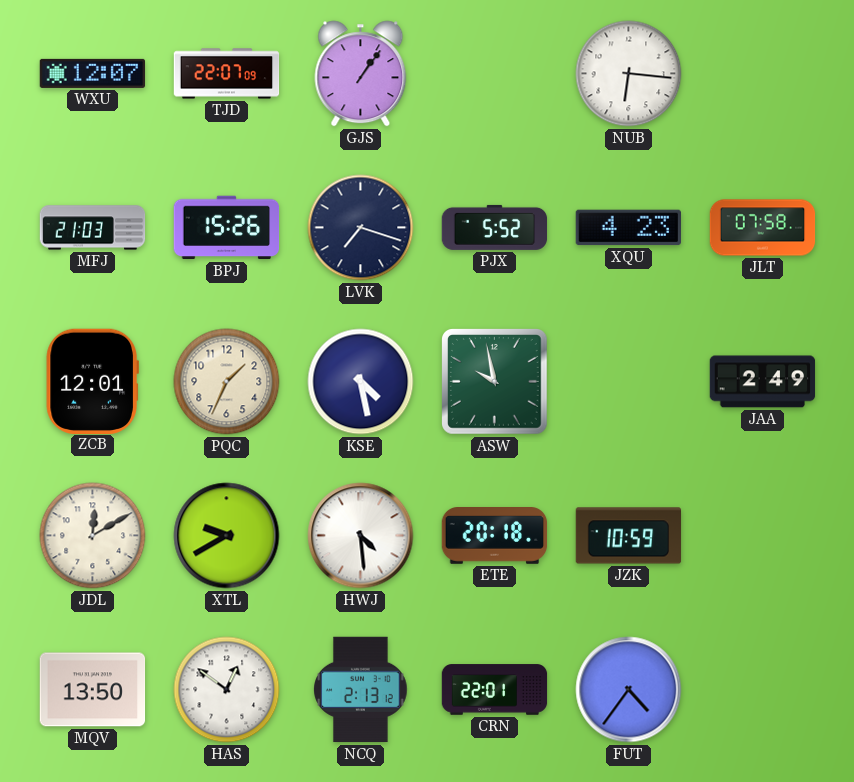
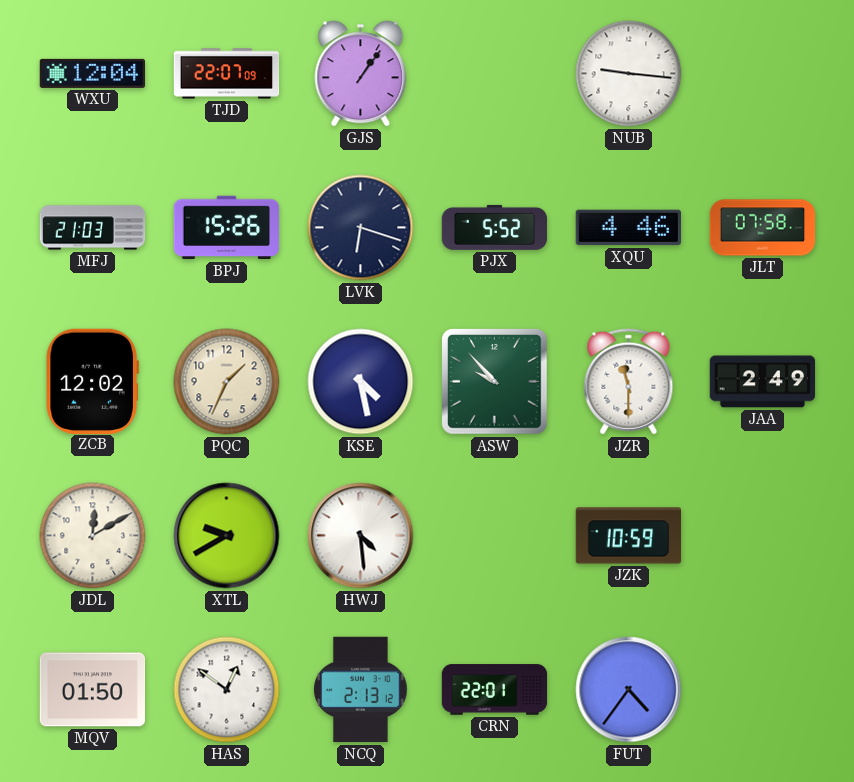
WXU: 12:07 -> 12:04 (93, 73)
NUB: 6:16 -> 9:16 (629, 74)
LVK: 7:18 -> 6:18 (361, 228)
XQU: 4:23 -> 4:46 (628, 228)
ZCB: 12:01 -> 12:02 (92, 381)
ASW: 9:58 -> 9:53 (495, 382)
JZR: none -> 11:30 (629, 382)
ETE: 20:18 -> none (495, 536)
MQV: 13:50 -> 01:50 (93, 690)
